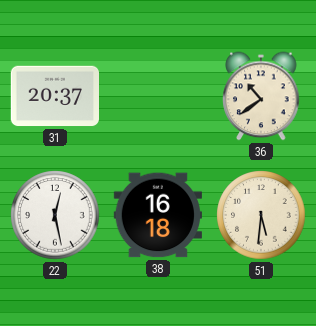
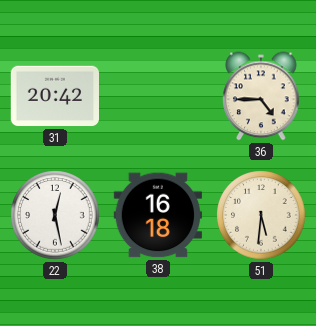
31: 20:37 -> 20:42 (54, 96)
36: 10:39 -> 4:45 (261, 96)
